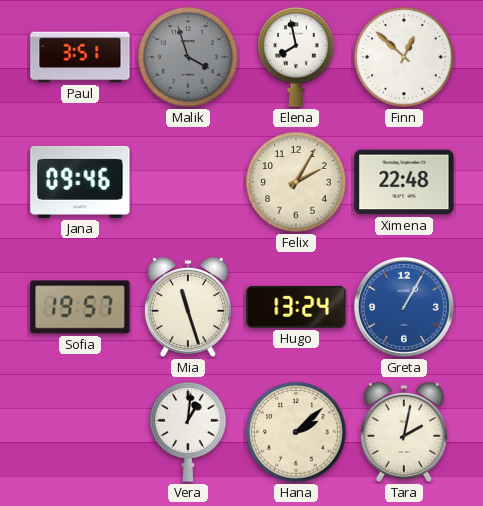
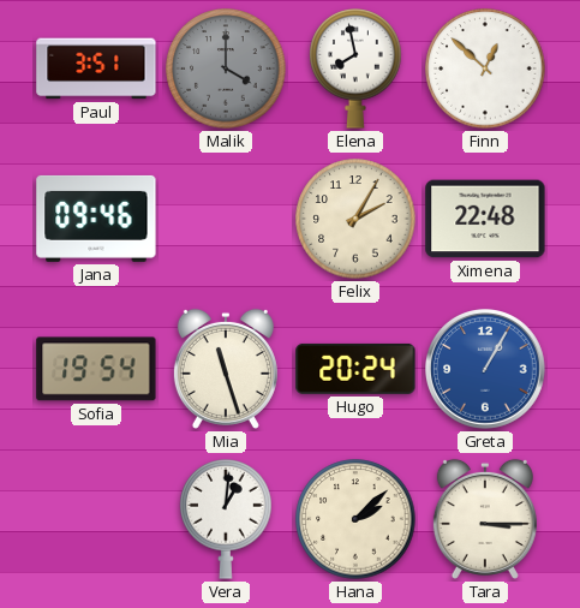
Malik: 3:57 -> 4:00 (226, 68)
Sofia: 19:57 -> 19:54 (96, 369)
Hugo: 13:24 -> 20:24 (355, 369)
Tara: 2:02 -> 3:15 (485, 519)
